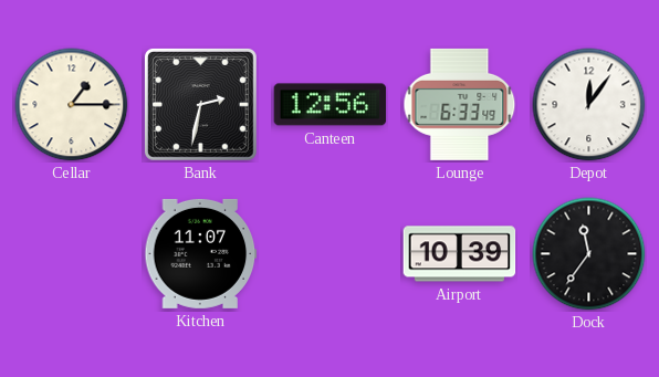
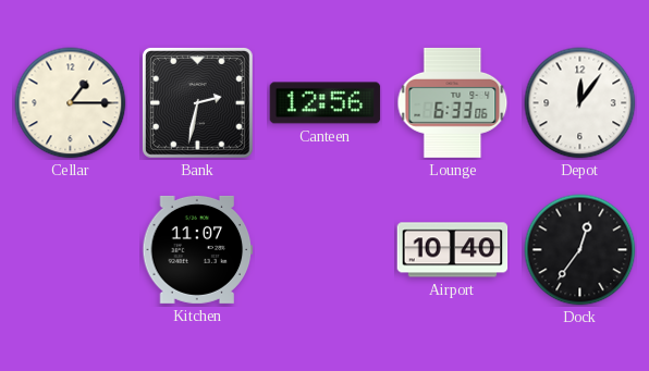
Lounge: 6:33:49 -> 6:33:06 (453, 102)
Airport: 10:39 -> 10:40 (453, 250)
Dock: 11:36 -> 12:36 (580, 250)
